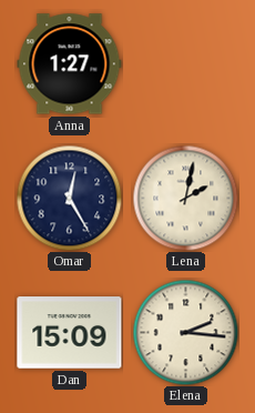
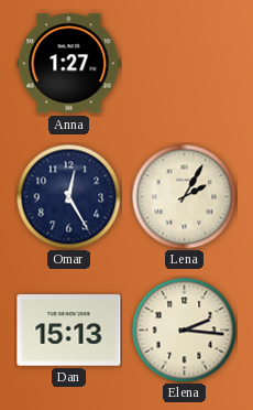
Lena: 2:02 -> 2:05 (184, 196)
Dan: 15:09 -> 15:13 (69, 331)
